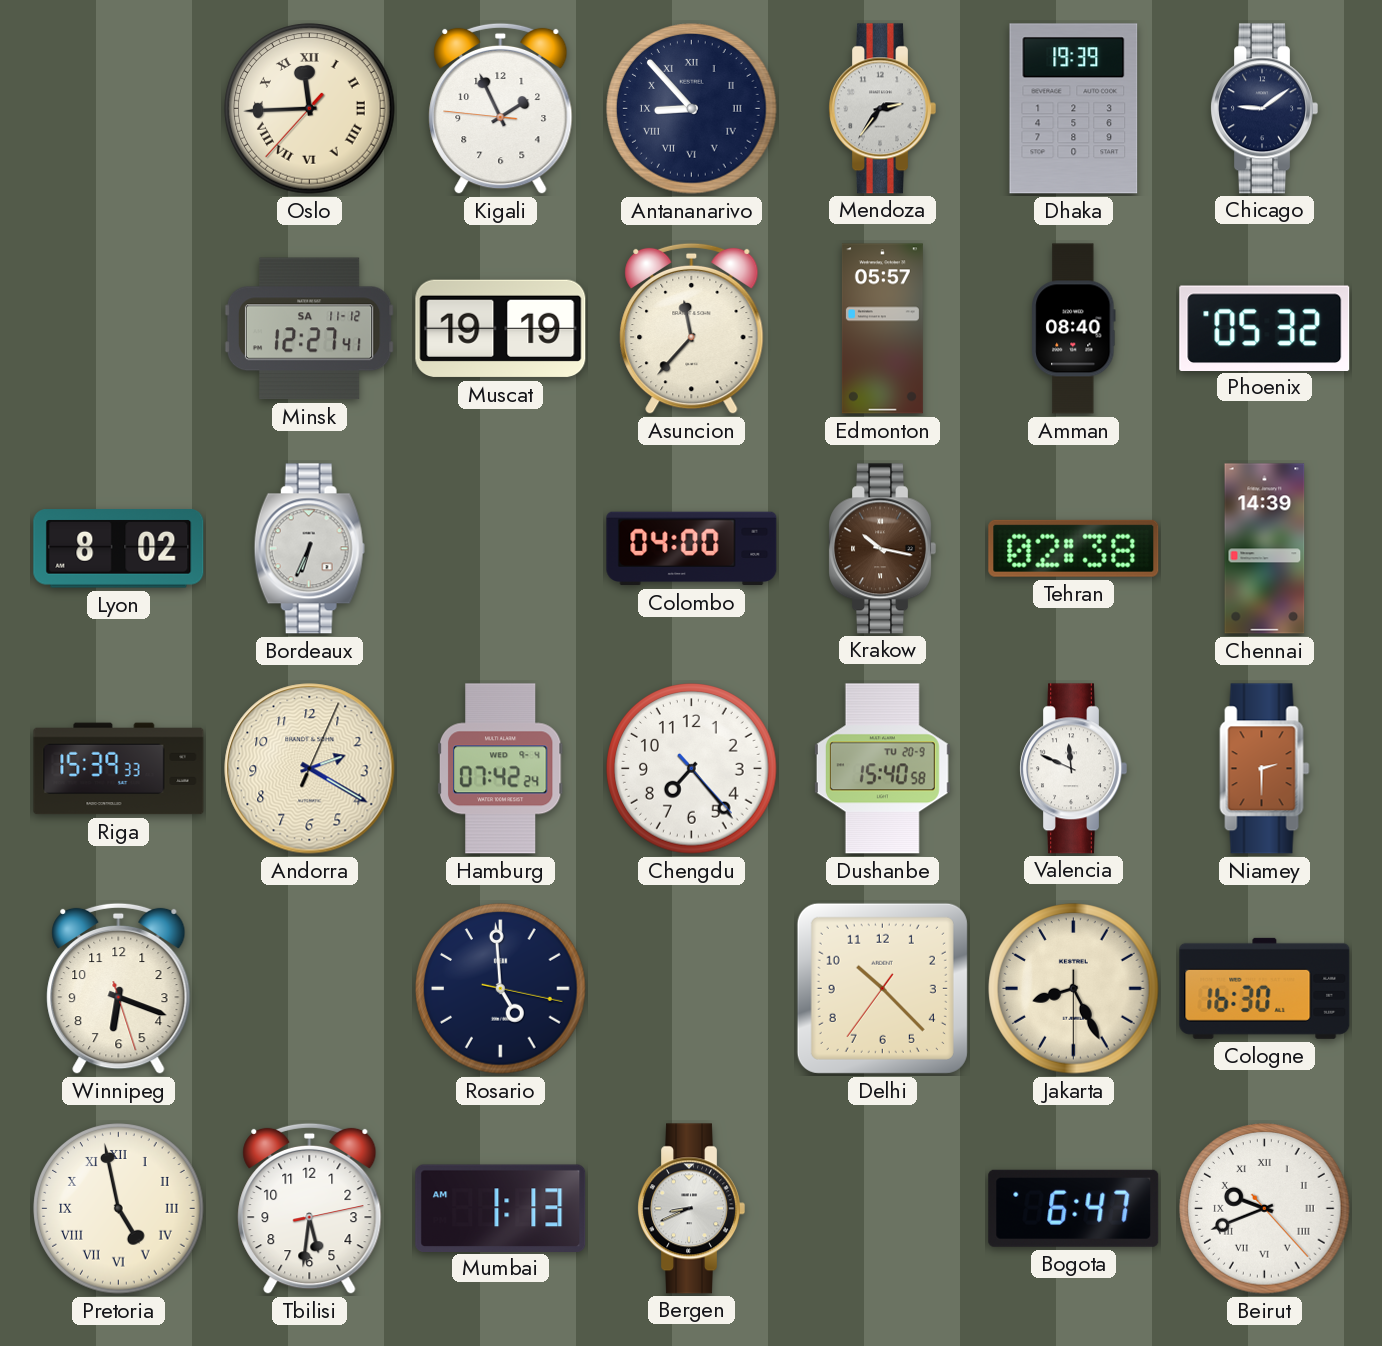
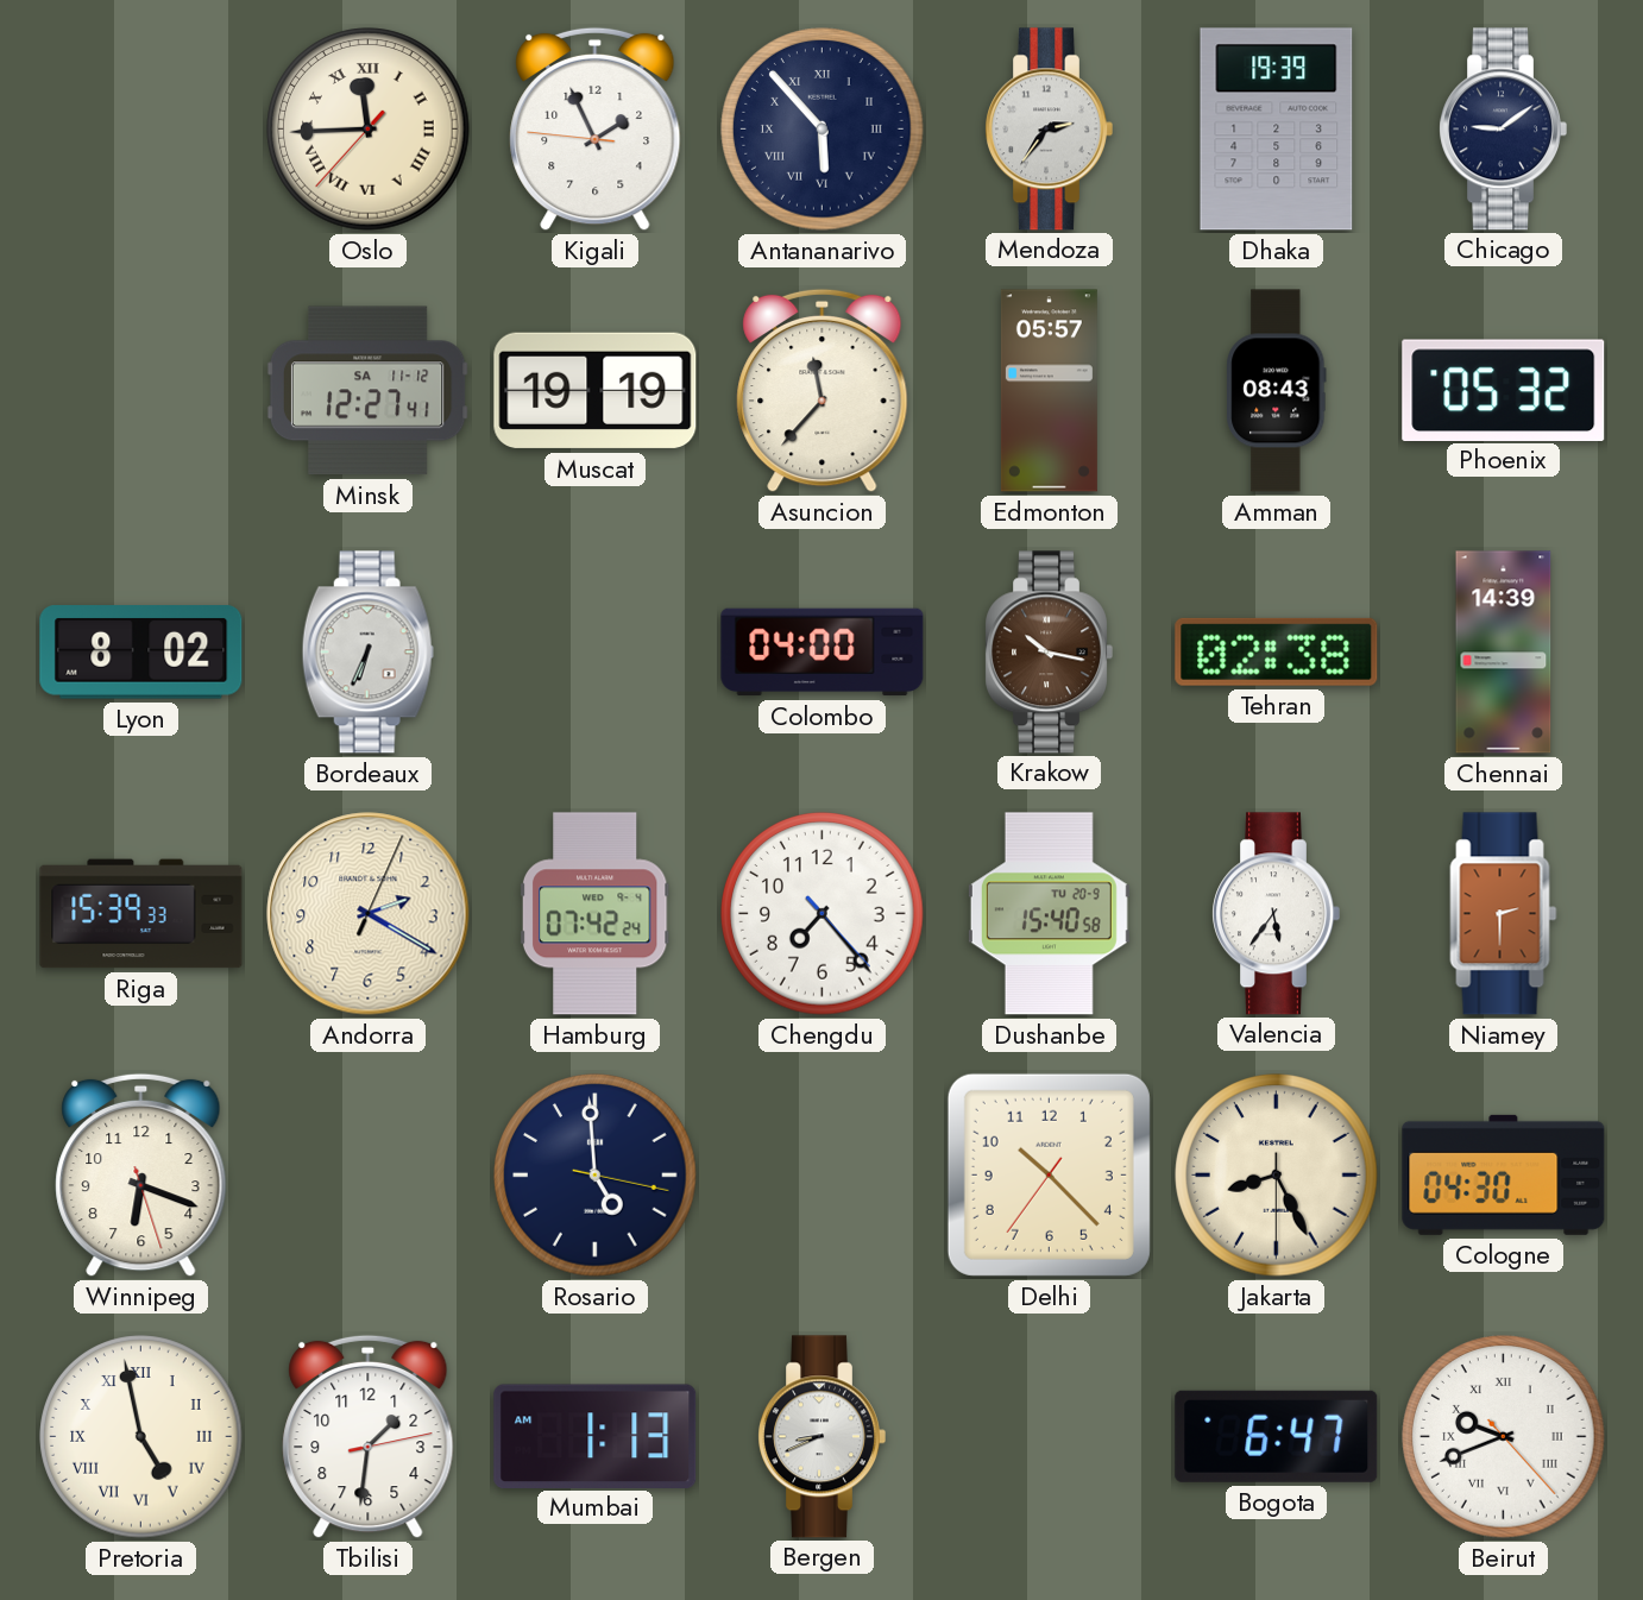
Antananarivo: 8:53 -> 5:53 (823, 130)
Amman: 08:40 -> 08:43 (1277, 391)
Valencia: 11:49 -> 5:36 (1276, 914)
Cologne: 16:30 -> 04:30 (1504, 1174)
Tbilisi: 5:31 -> 1:31 (369, 1437)
